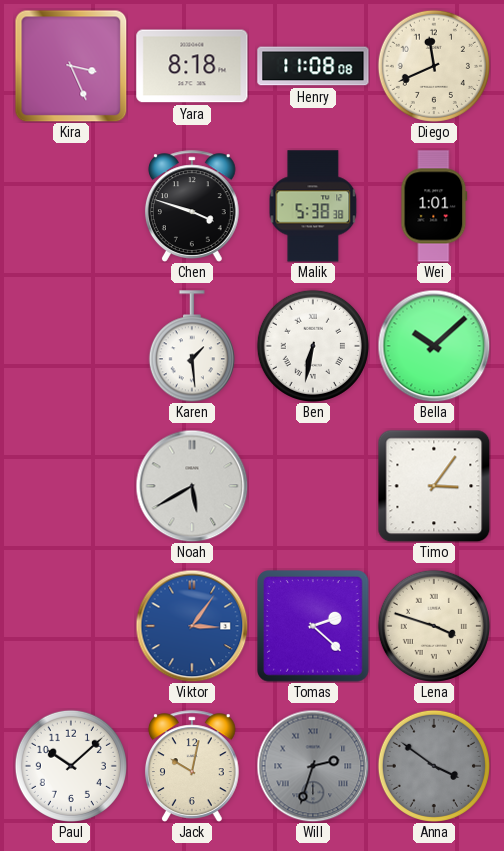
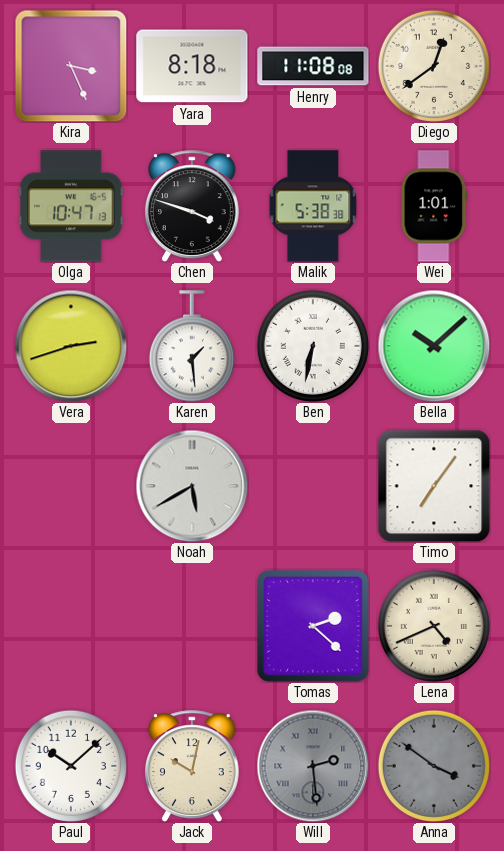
Diego: 11:41 -> 12:39 (434, 66)
Olga: none -> 10:47 (71, 206)
Vera: none -> 2:42 (71, 346)
Timo: 3:06 -> 7:06 (434, 486)
Viktor: 3:06 -> none (192, 626)
Lena: 3:48 -> 4:41 (434, 626)
Will: 2:33 -> 2:29 (313, 766)
